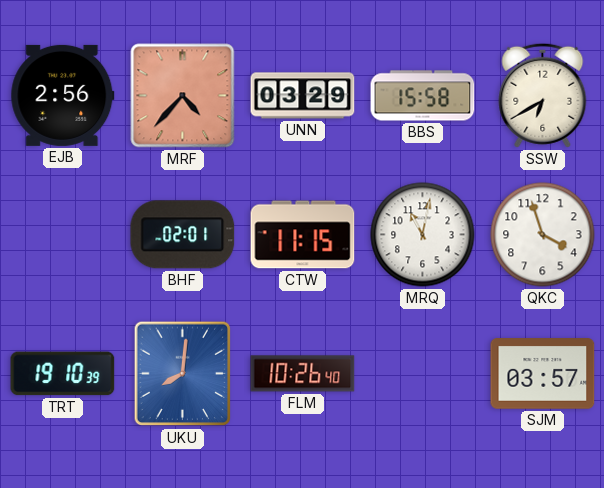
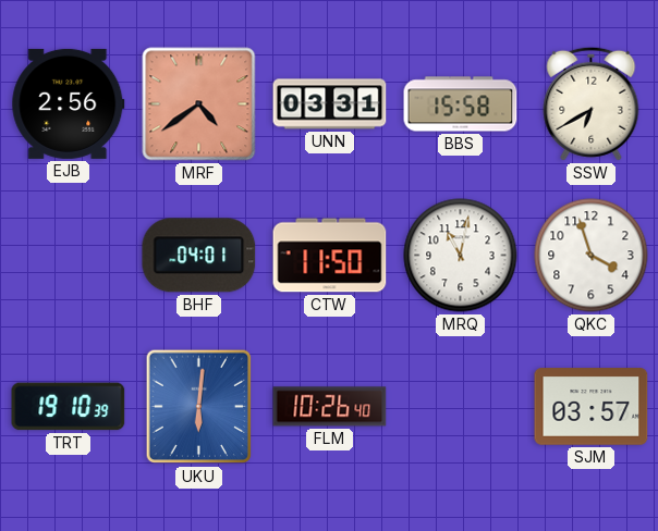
MRF: 4:37 -> 4:39 (199, 104)
UNN: 03:29 -> 03:31 (330, 104)
BHF: 02:01 -> 04:01 (199, 256)
CTW: 11:15 -> 11:50 (330, 256)
UKU: 8:01 -> 6:01 (199, 407)
